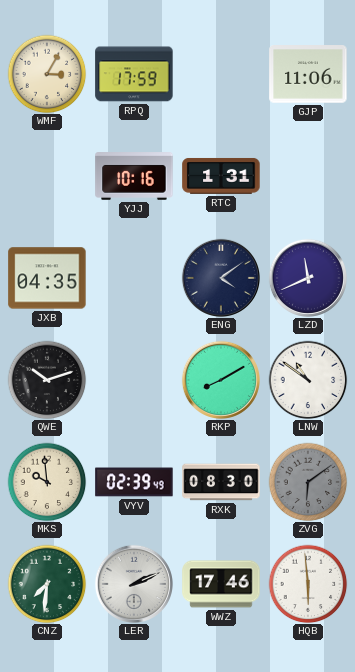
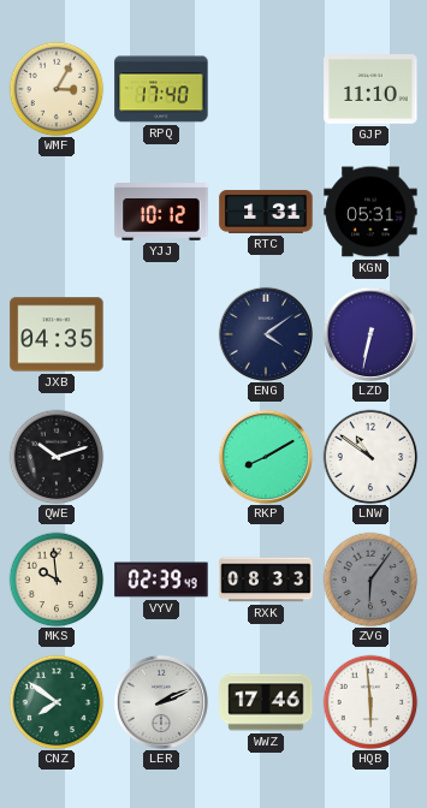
RPQ: 17:59 -> 17:40 (161, 89)
GJP: 11:06 -> 11:10 (370, 89)
YJJ: 10:16 -> 10:12 (161, 212)
KGN: none -> 05:31 (370, 212)
LZD: 11:41 -> 6:32 (370, 334)
RXK: 08:30 -> 08:33 (266, 580)
ZVG: 6:09 -> 6:06 (370, 580)
CNZ: 7:31 -> 7:51 (57, 702)
